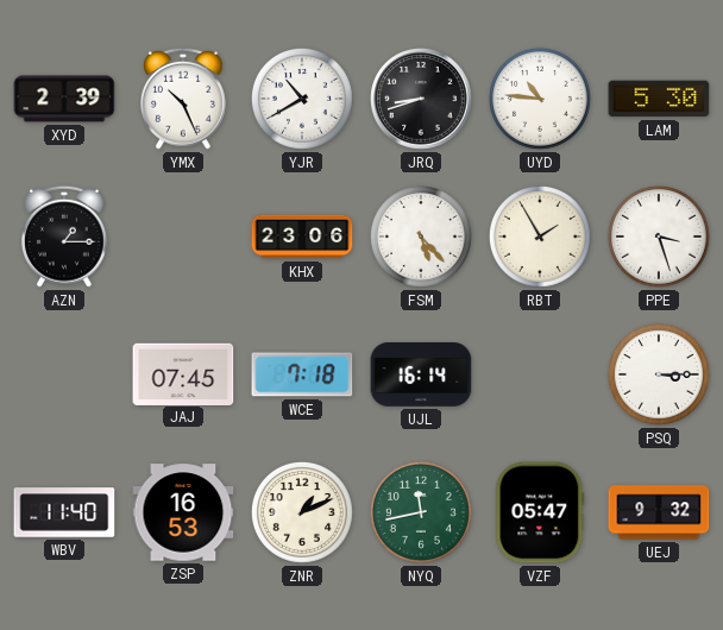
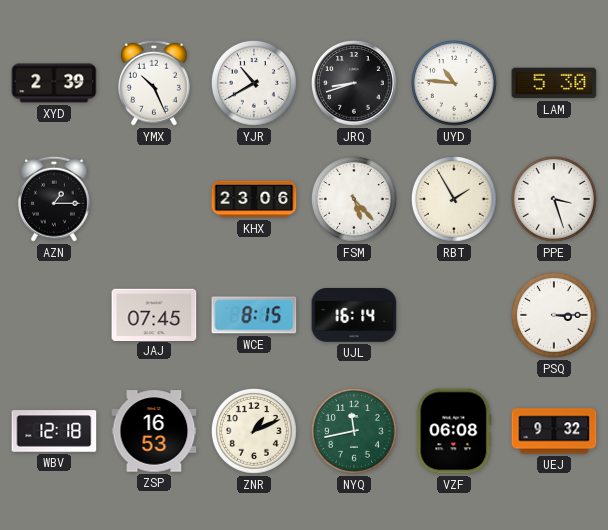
WCE: 7:18 -> 8:15 (254, 315)
WBV: 11:40 -> 12:18 (54, 431)
VZF: 05:47 -> 06:08 (454, 431)
